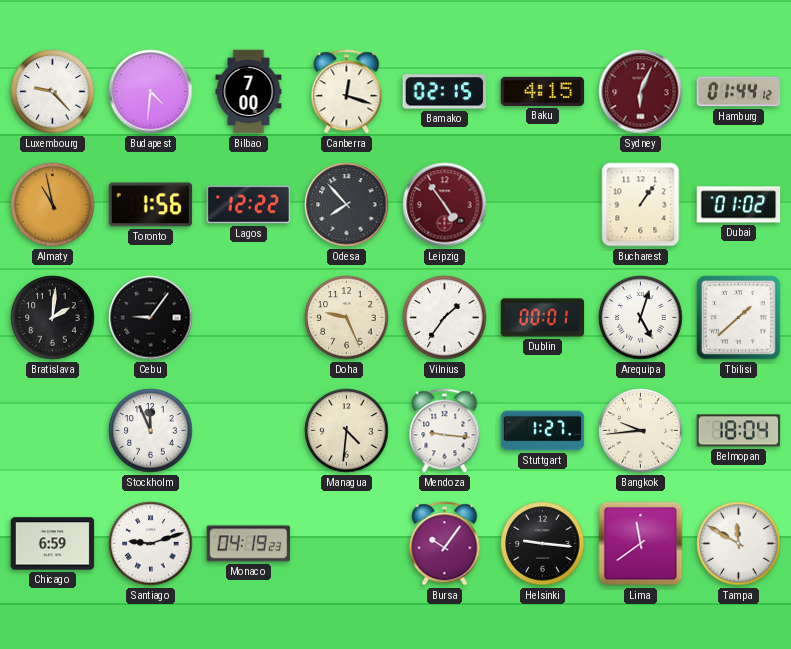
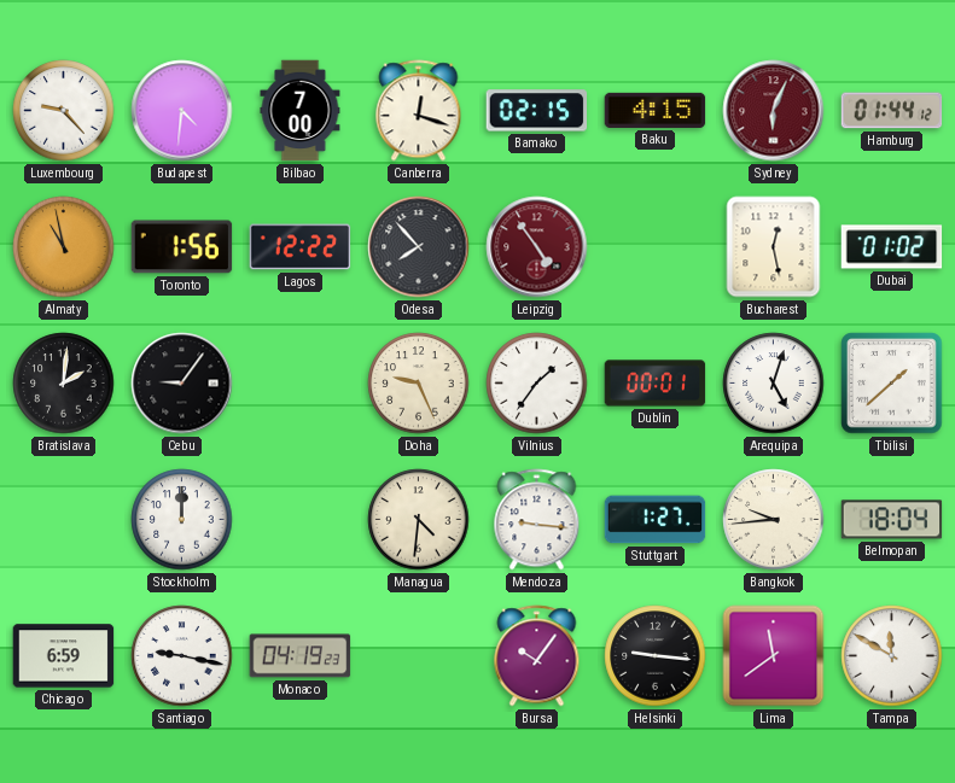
Bucharest: 1:06 -> 12:28 (774, 247)
Stockholm: 11:56 -> 12:00 (182, 520)
Santiago: 9:12 -> 9:17 (182, 656)
